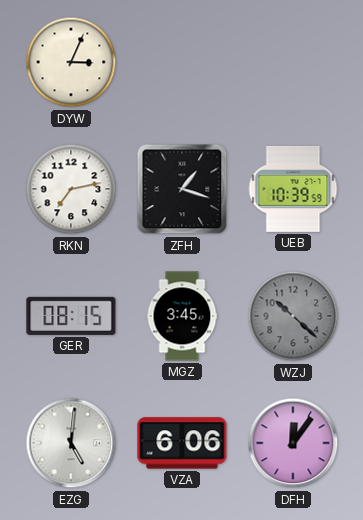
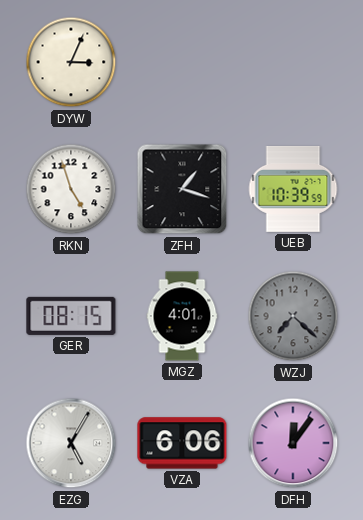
RKN: 7:13 -> 4:57 (71, 189)
MGZ: 3:45 -> 4:01 (182, 316)
WZJ: 10:22 -> 7:22 (293, 316)
EZG: 5:01 -> 5:05 (71, 443)
